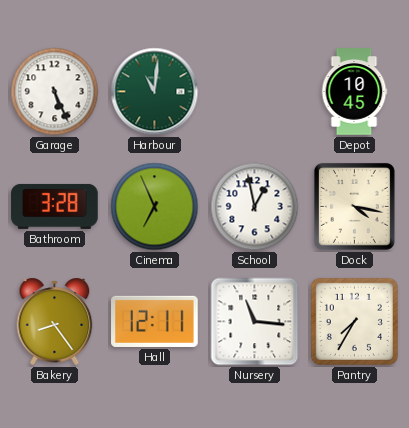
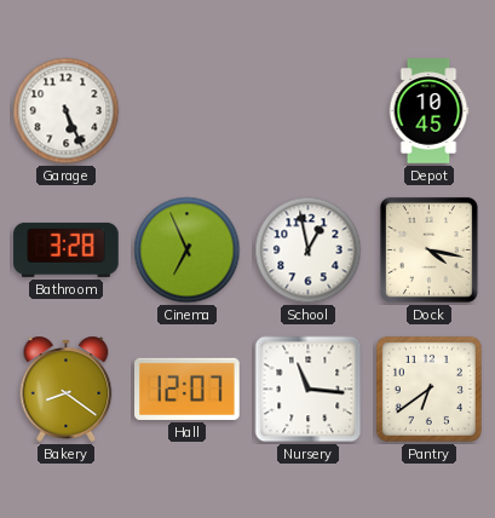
Harbour: 11:01 -> none (155, 92)
Bakery: 8:24 -> 8:21 (67, 388)
Hall: 12:11 -> 12:07 (188, 388)
Pantry: 7:35 -> 6:39 (428, 388)
